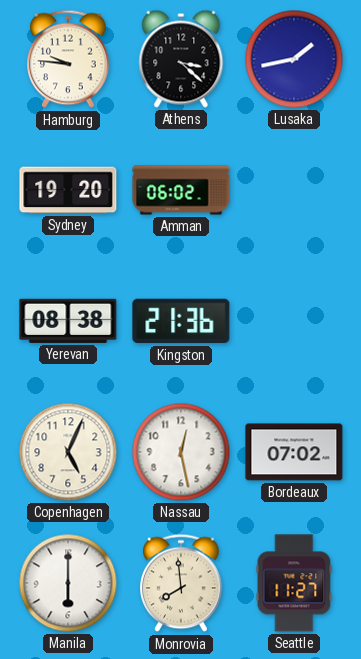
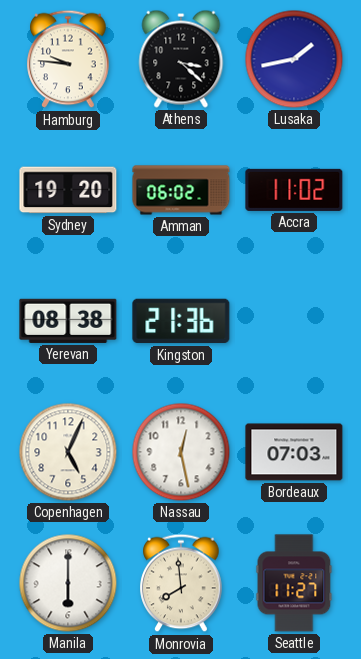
Accra: none -> 11:02 (294, 190)
Bordeaux: 07:02 -> 07:03 (294, 452)
